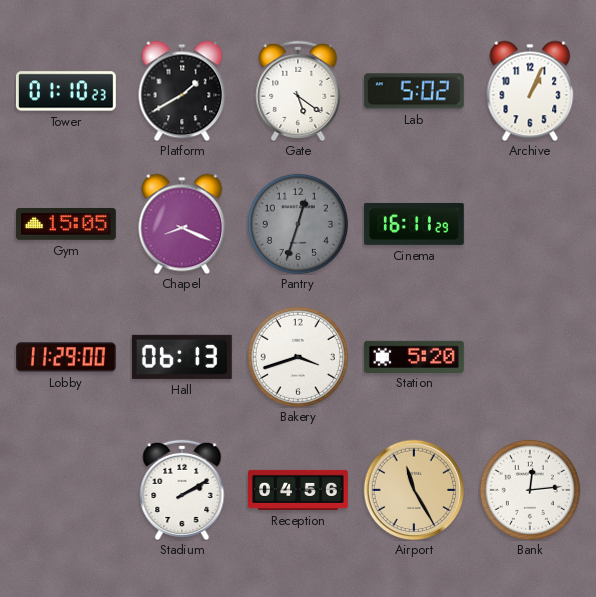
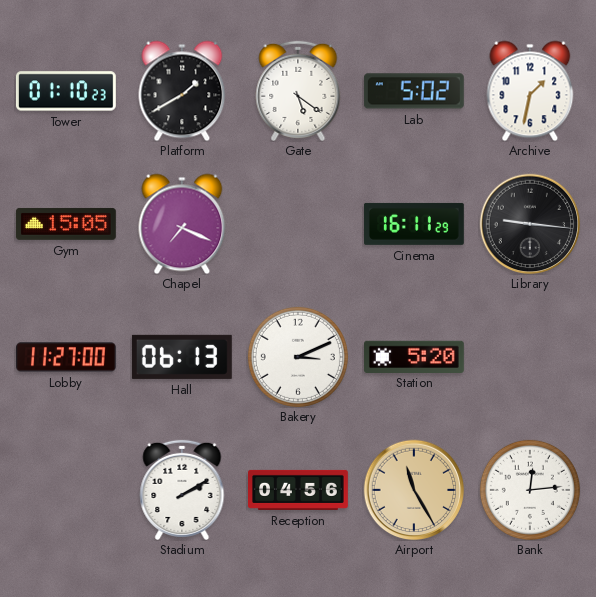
Archive: 1:04 -> 1:32 (530, 91)
Chapel: 8:19 -> 7:19 (182, 224)
Pantry: 12:33 -> none (298, 224)
Library: none -> 9:16 (530, 224)
Lobby: 11:29 -> 11:27 (67, 357)
Bakery: 3:42 -> 3:11 (298, 357)
